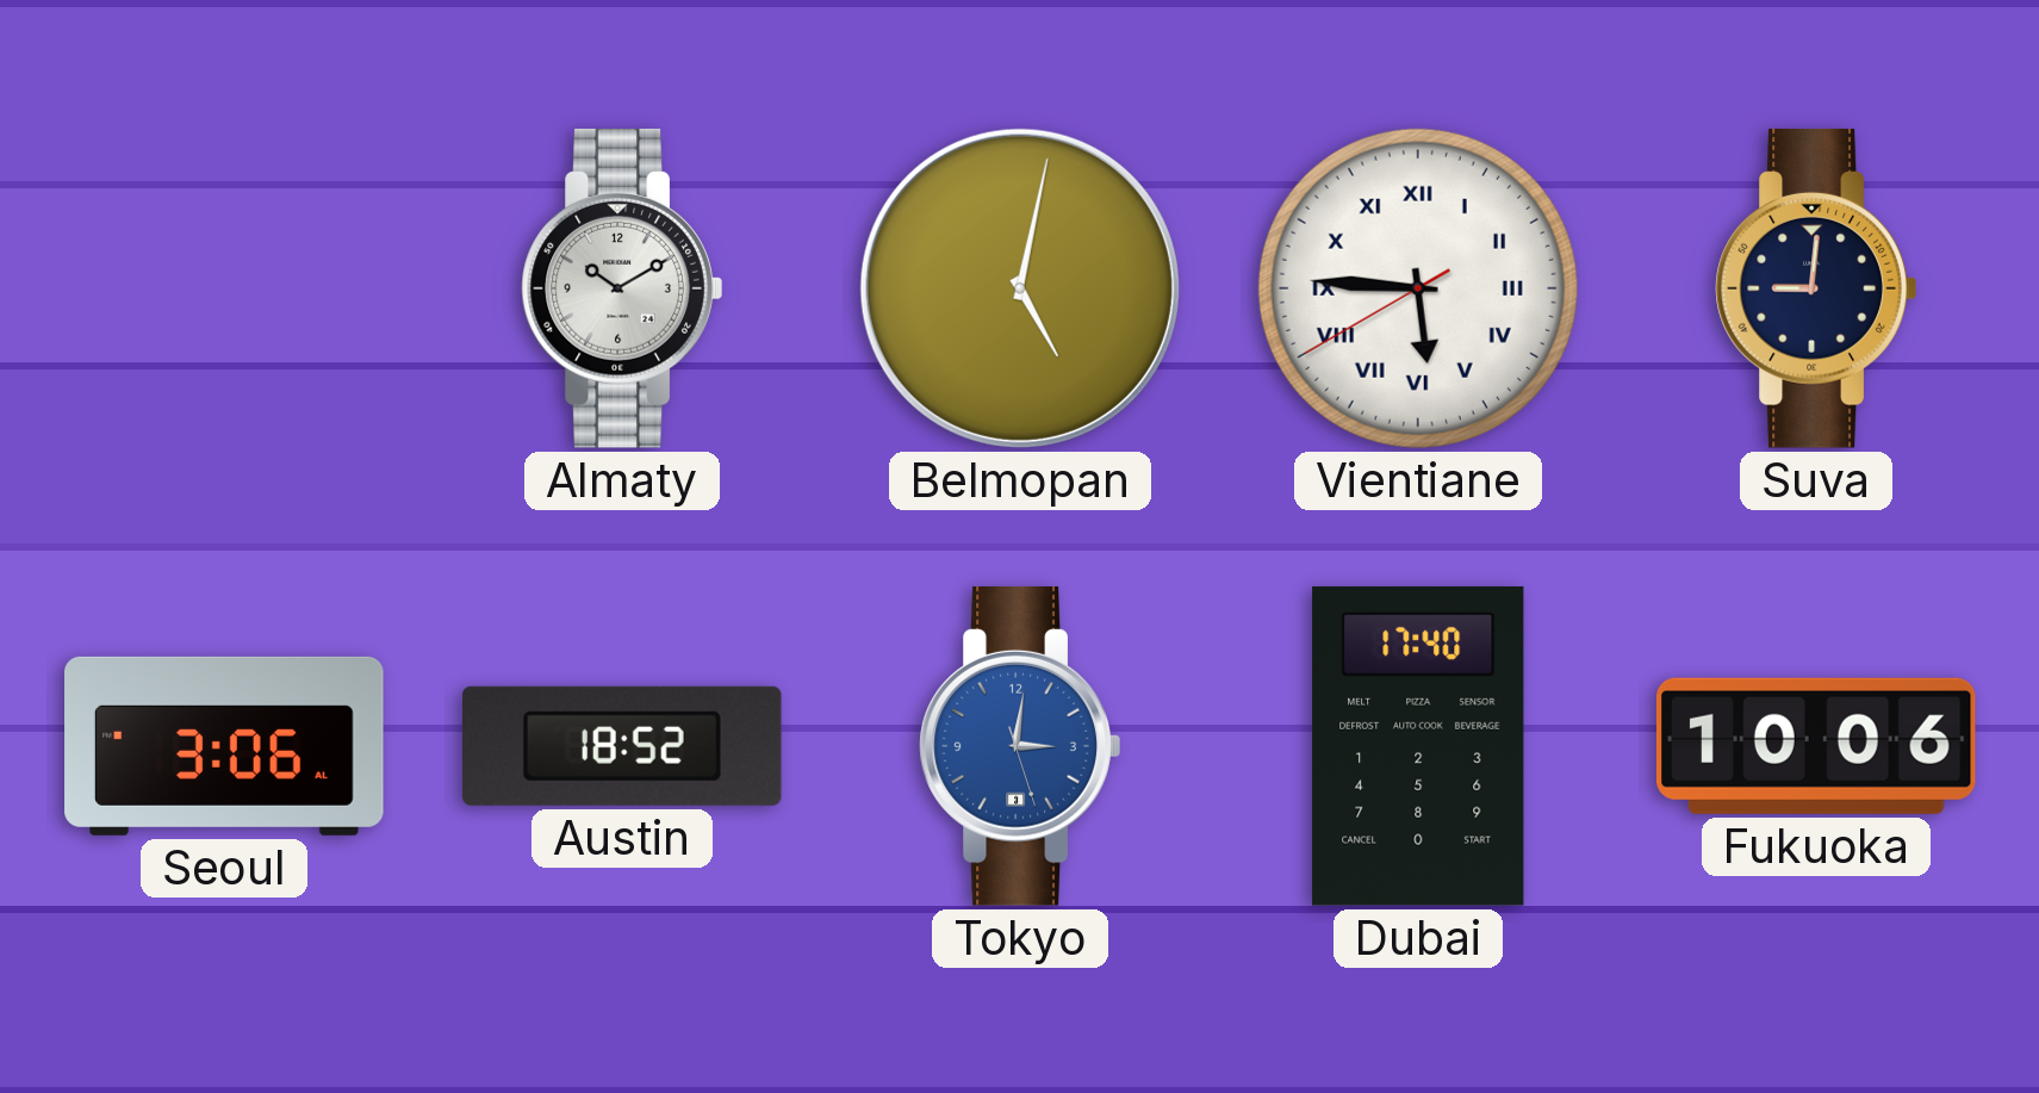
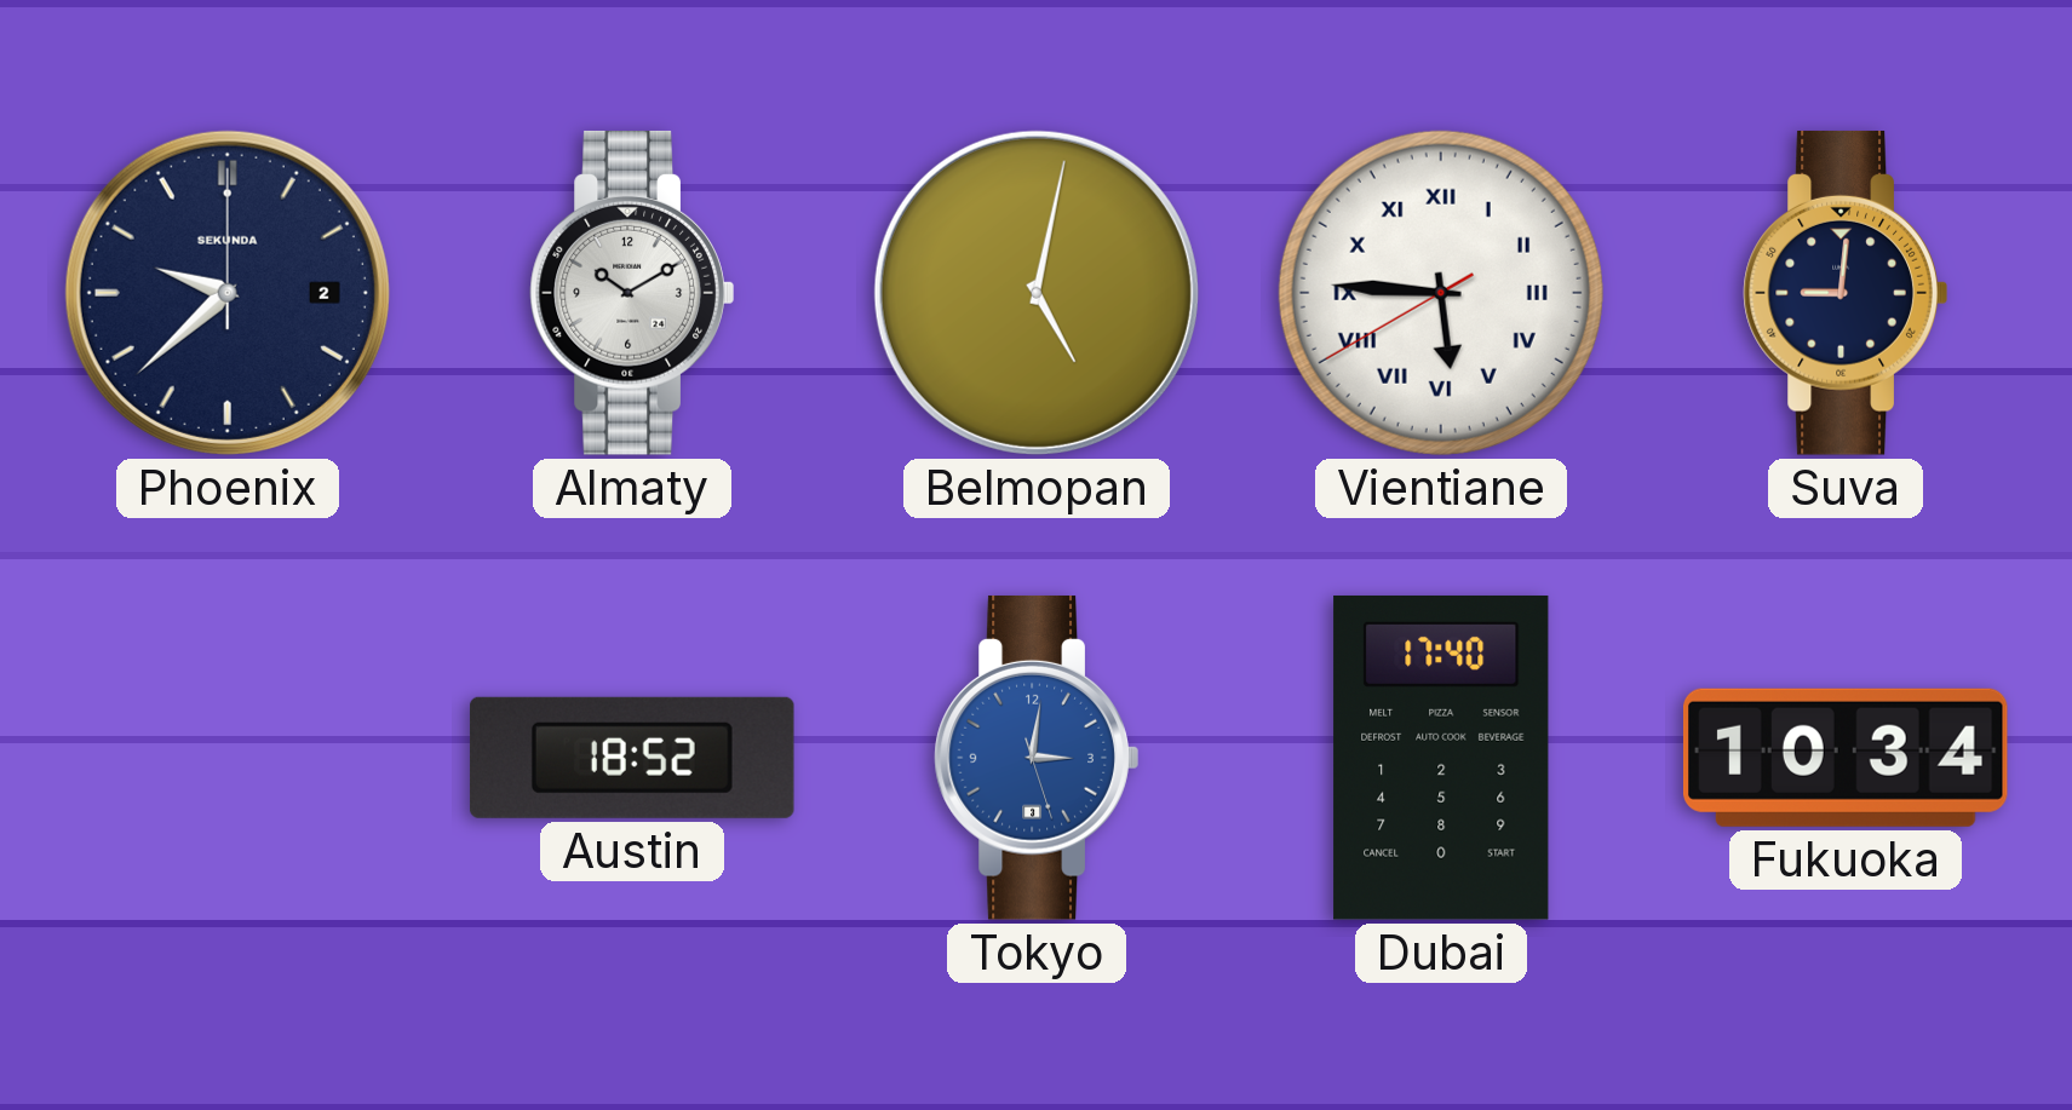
Phoenix: none -> 9:38 (228, 293)
Seoul: 3:06 -> none (224, 746)
Fukuoka: 10:06 -> 10:34 (1846, 758)
